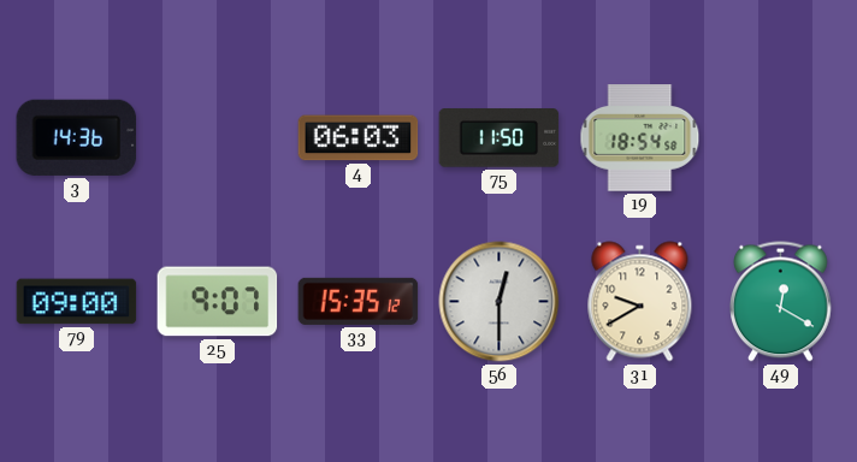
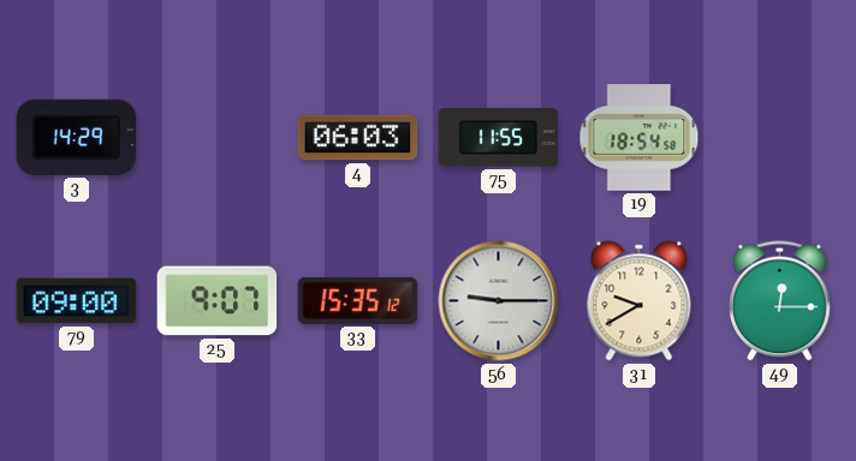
3: 14:36 -> 14:29 (77, 137)
75: 11:50 -> 11:55 (499, 138)
56: 12:30 -> 9:15 (499, 301)
49: 12:20 -> 12:15 (780, 301)
